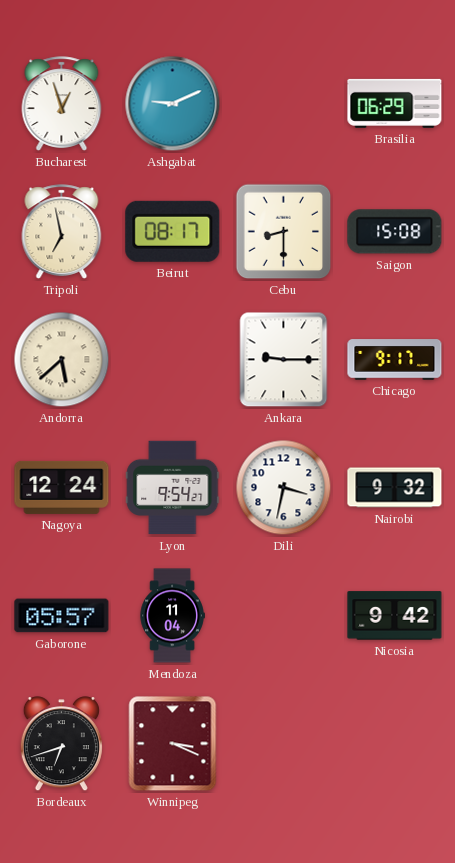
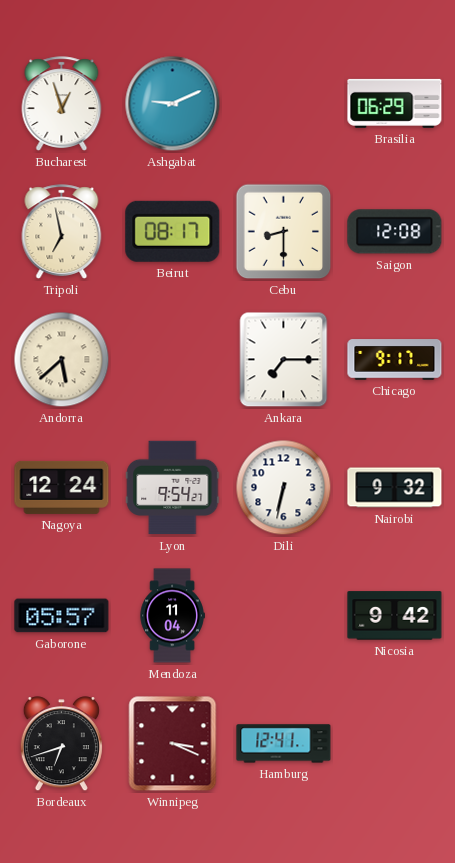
Saigon: 15:08 -> 12:08 (395, 232)
Ankara: 9:15 -> 7:15 (284, 360)
Dili: 3:32 -> 6:32 (284, 488)
Hamburg: none -> 12:41 (284, 744)
